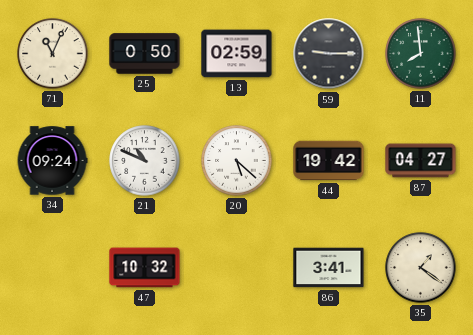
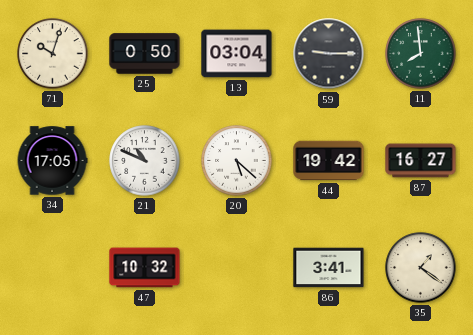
71: 11:04 -> 10:03 (53, 54)
13: 02:59 -> 03:04 (237, 54)
34: 09:24 -> 17:05 (52, 161)
87: 04:27 -> 16:27 (421, 161)
